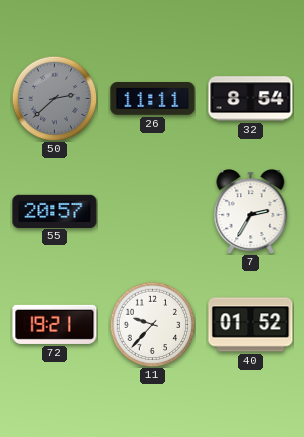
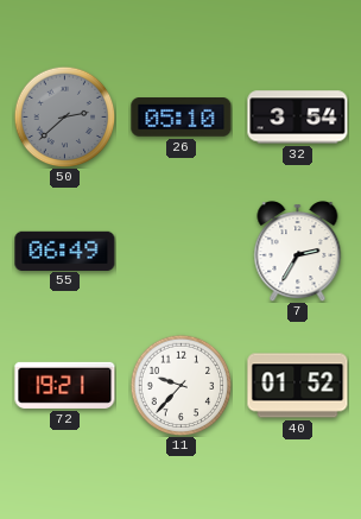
26: 11:11 -> 05:10 (182, 118)
32: 8:54 -> 3:54 (298, 118)
55: 20:57 -> 06:49 (65, 251)
